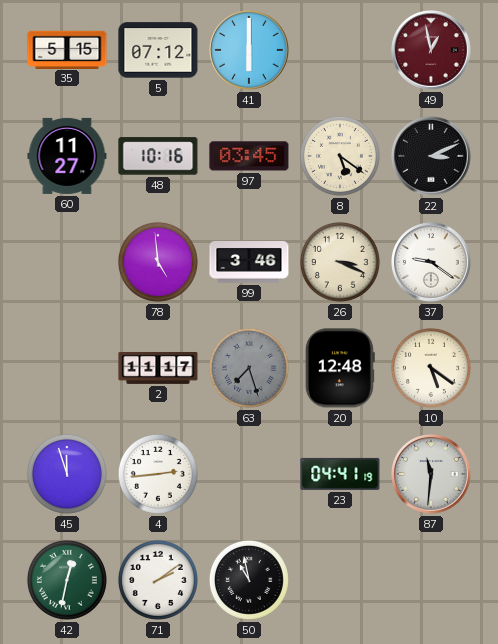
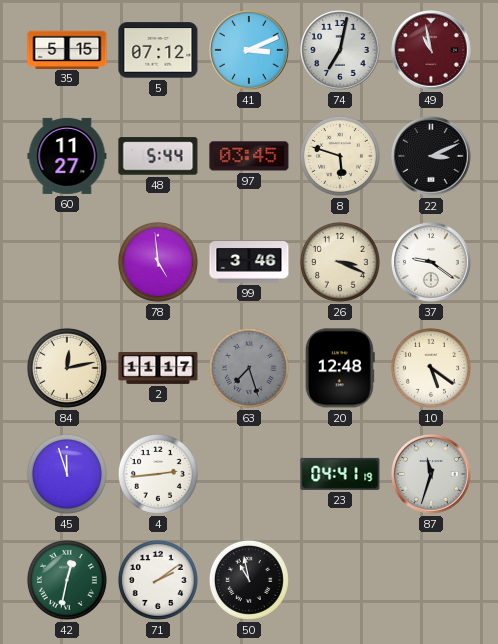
41: 6:00 -> 3:11 (249, 50)
74: none -> 7:02 (340, 50)
49: 12:58 -> 10:58 (431, 50)
48: 10:16 -> 5:44 (158, 156)
8: 5:21 -> 5:48 (340, 156)
84: none -> 12:13 (67, 368)
87: 11:31 -> 11:33 (431, 474)
